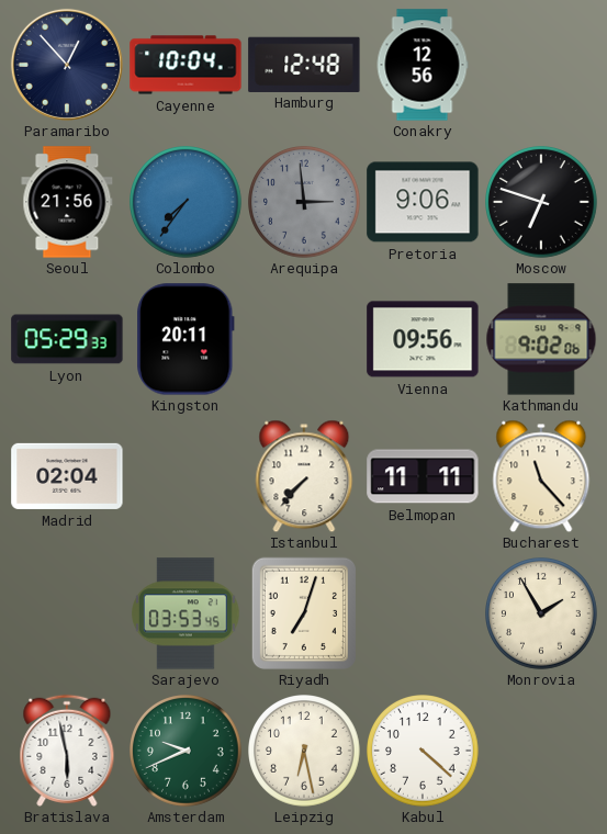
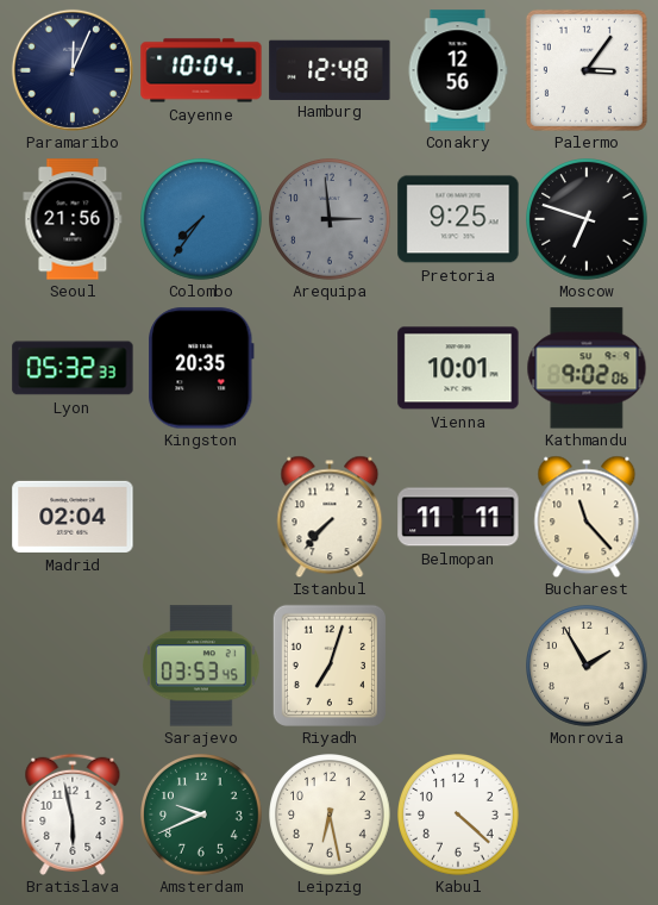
Paramaribo: 12:53 -> 12:04 (73, 70)
Palermo: none -> 3:06 (587, 70)
Pretoria: 9:06 -> 9:25 (458, 219)
Lyon: 05:29 -> 05:32 (73, 368)
Kingston: 20:11 -> 20:35 (201, 368)
Vienna: 09:56 -> 10:01 (458, 368)
